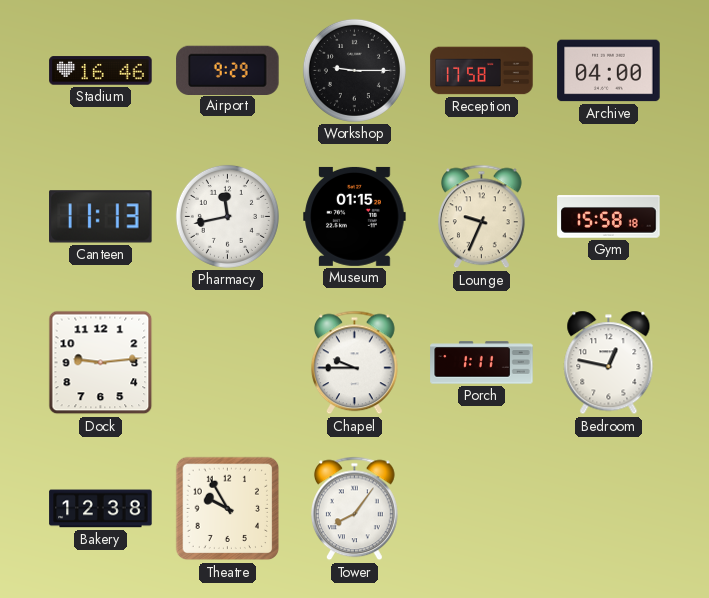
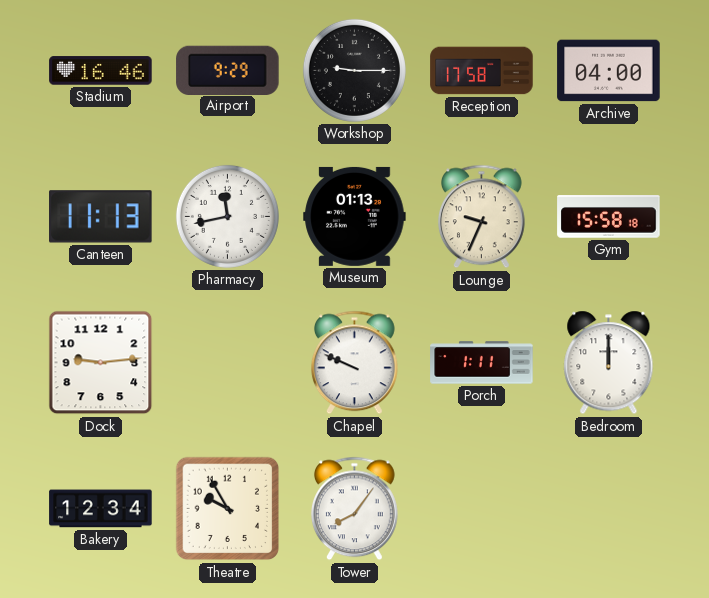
Museum: 01:15 -> 01:13 (355, 216)
Chapel: 9:45 -> 9:49 (354, 363)
Bedroom: 12:47 -> 12:00 (609, 363)
Bakery: 12:38 -> 12:34 (101, 509)
